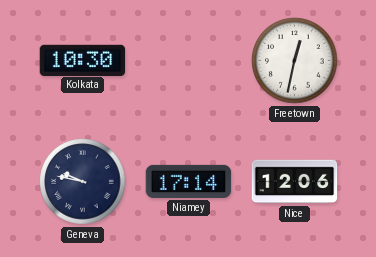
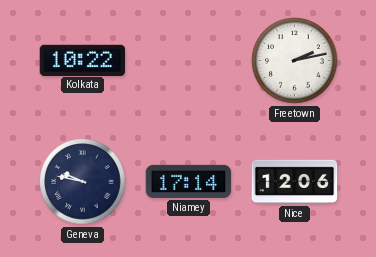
Kolkata: 10:30 -> 10:22 (83, 60)
Freetown: 12:32 -> 2:13 (295, 61)
